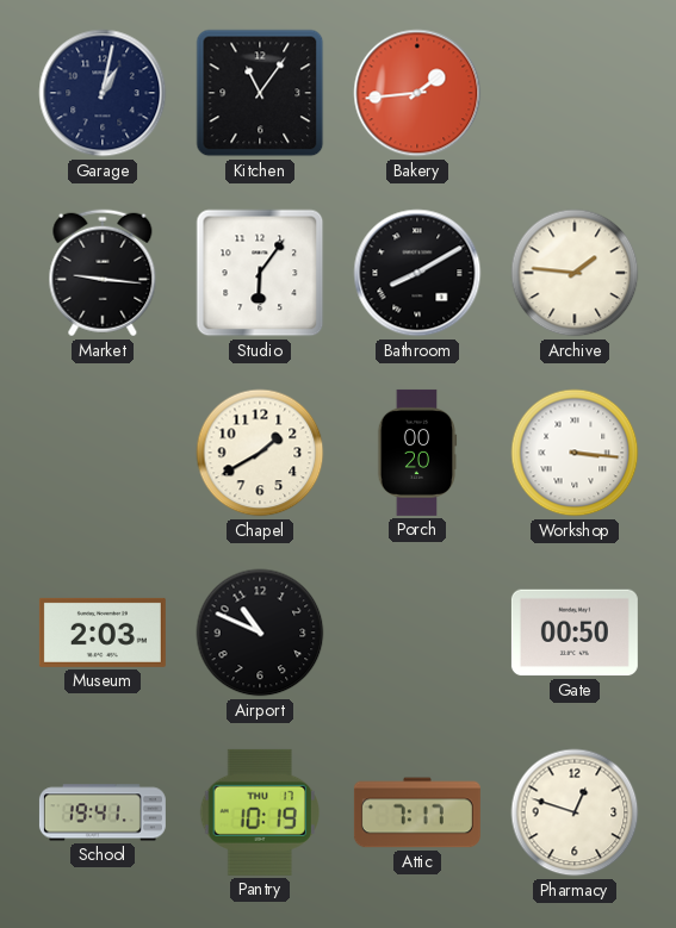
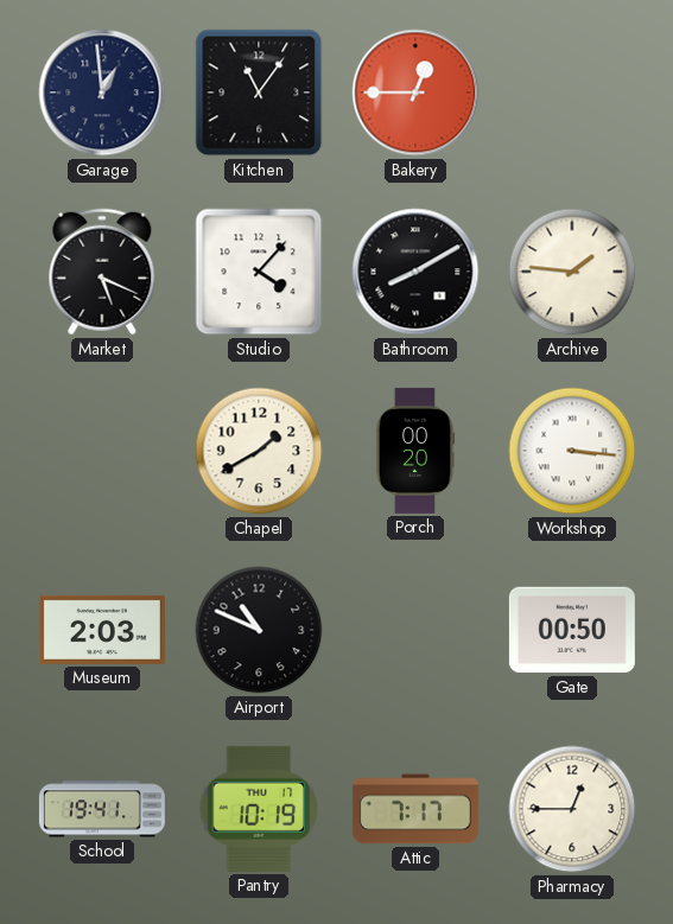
Garage: 1:02 -> 12:59 (102, 93)
Bakery: 1:44 -> 12:45 (415, 93)
Market: 9:16 -> 5:19 (102, 272)
Studio: 6:06 -> 4:07 (259, 272)
Pharmacy: 12:48 -> 12:45 (572, 809)
